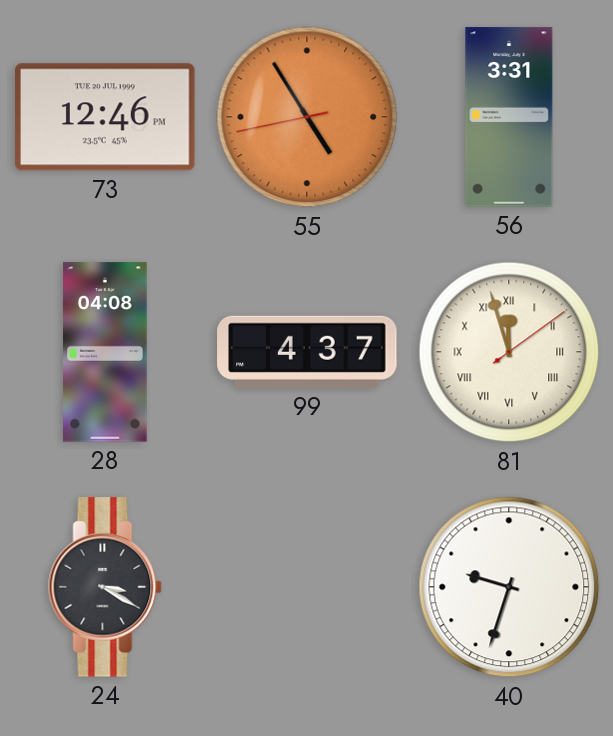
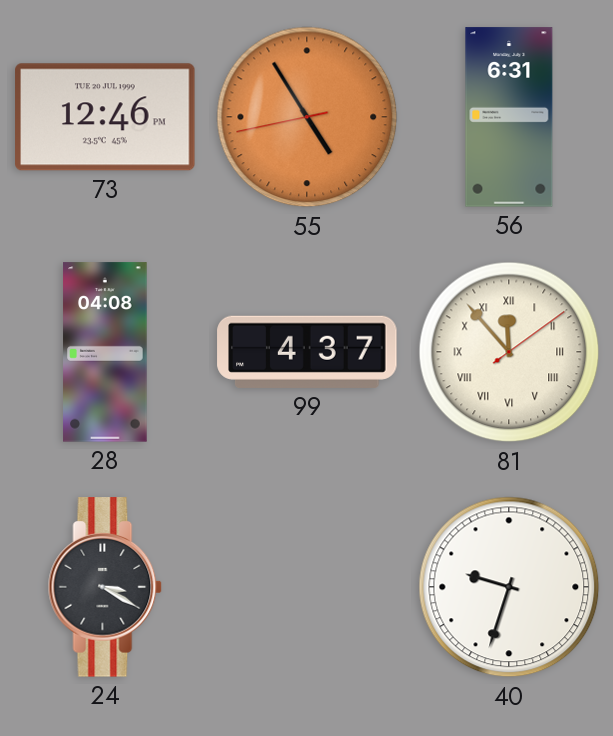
56: 3:31 -> 6:31 (509, 117)
81: 11:57 -> 11:53 (509, 352)
